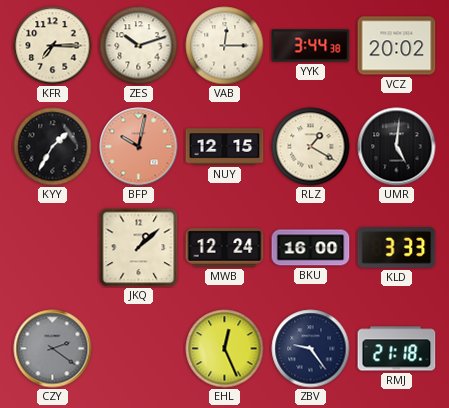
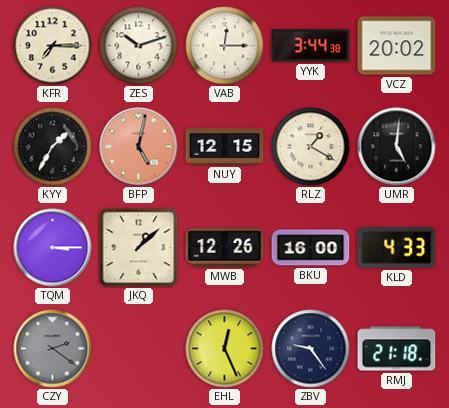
BFP: 10:02 -> 5:02 (139, 147)
TQM: none -> 3:15 (53, 248)
MWB: 12:24 -> 12:26 (225, 248)
KLD: 3:33 -> 4:33 (397, 248)
